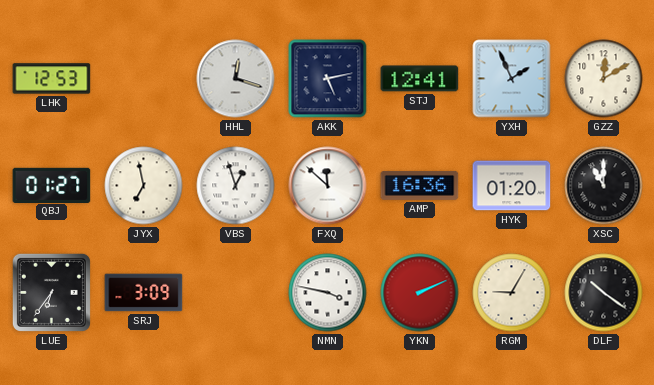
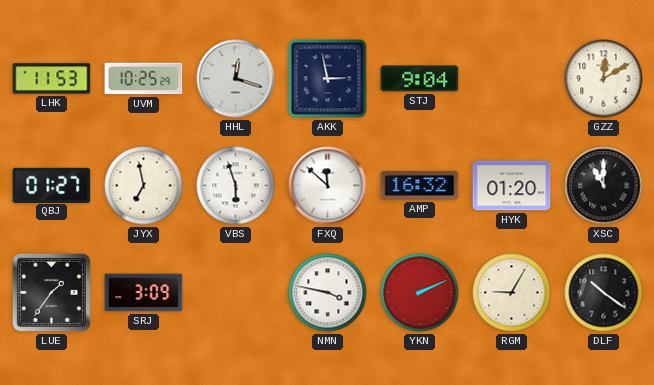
LHK: 12:53 -> 11:53 (52, 79)
UVM: none -> 10:25 (144, 79)
AKK: 5:13 -> 2:58 (328, 79)
STJ: 12:41 -> 9:04 (420, 79)
YXH: 1:56 -> none (512, 79)
VBS: 12:57 -> 5:57 (236, 186)
AMP: 16:36 -> 16:32 (420, 185)
LUE: 6:36 -> 1:36 (51, 292)
